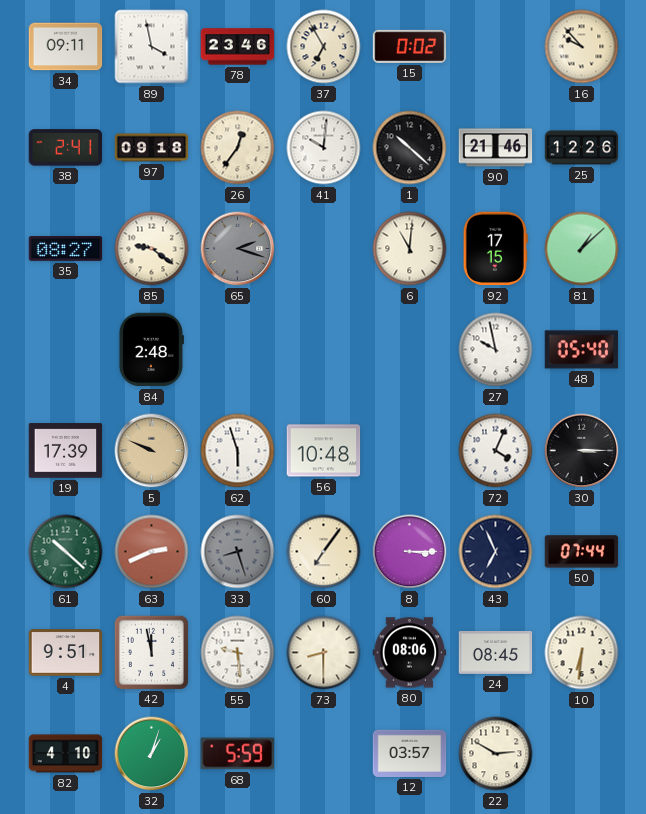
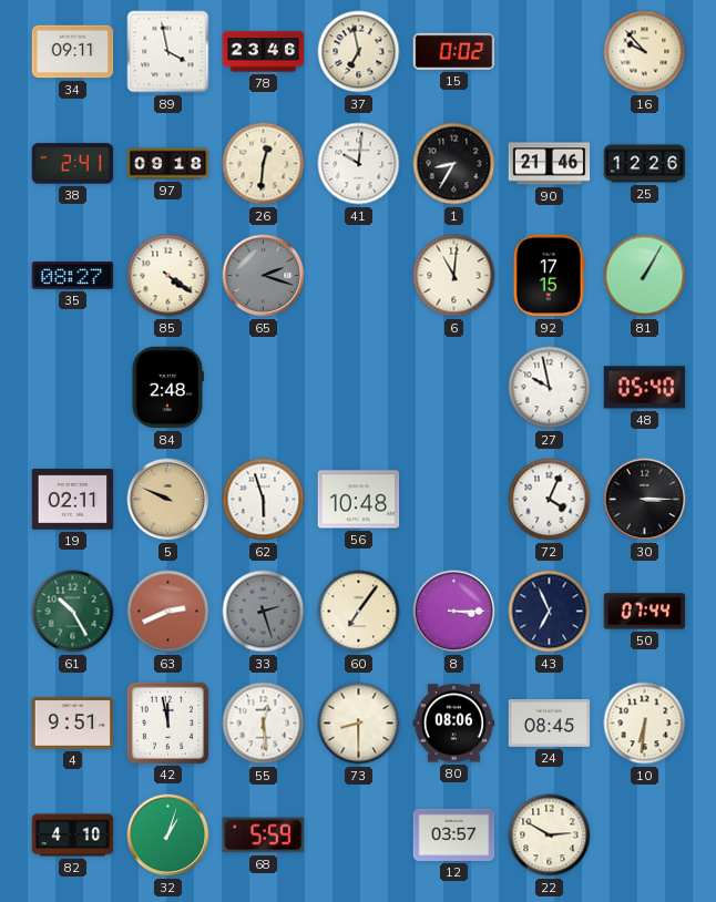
37: 6:55 -> 6:58 (359, 52)
26: 12:36 -> 12:31 (264, 164)
1: 10:22 -> 8:35 (454, 164)
85: 9:21 -> 4:21 (168, 276)
81: 1:08 -> 1:05 (645, 276)
19: 17:39 -> 02:11 (73, 500)
61: 10:22 -> 10:25 (73, 612)
33: 8:27 -> 2:27 (264, 612)
55: 9:29 -> 12:29 (264, 724)
